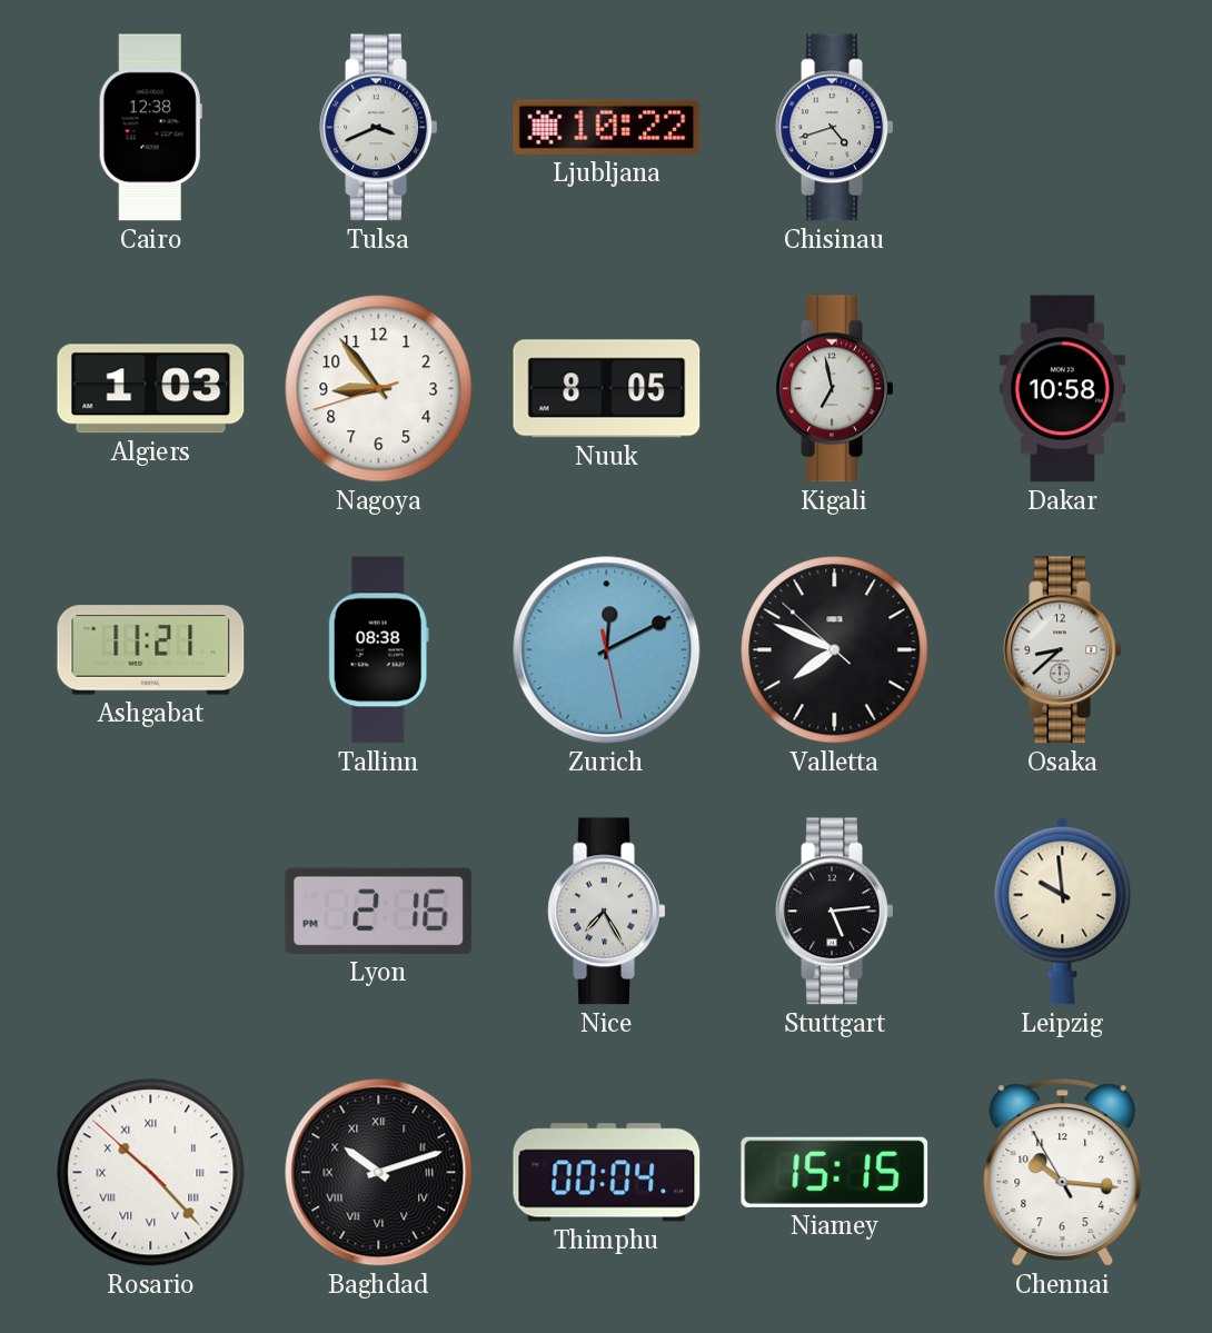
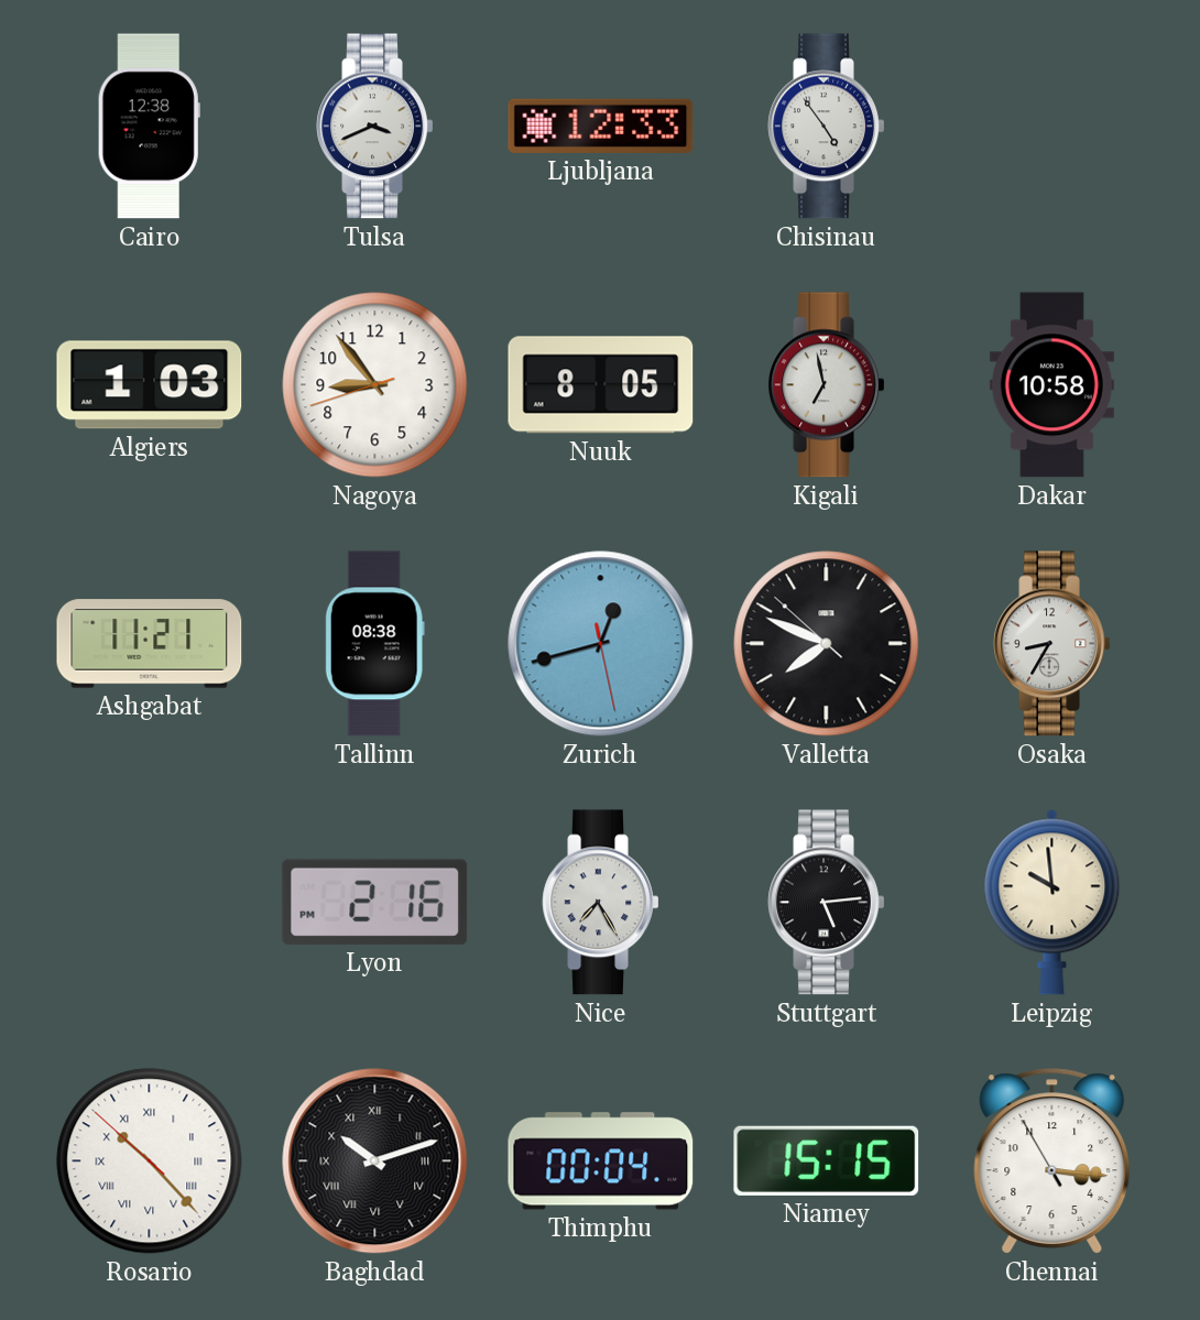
Ljubljana: 10:22 -> 12:33 (601, 126)
Chisinau: 4:42 -> 4:54 (827, 127)
Zurich: 12:10 -> 12:42 (601, 644)
Osaka: 8:38 -> 8:35 (1052, 644)
Chennai: 10:15 -> 3:15 (1052, 1161)
